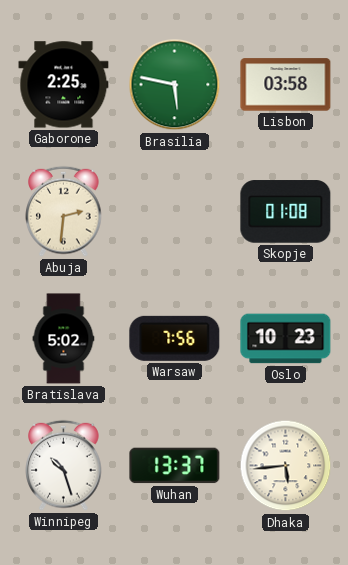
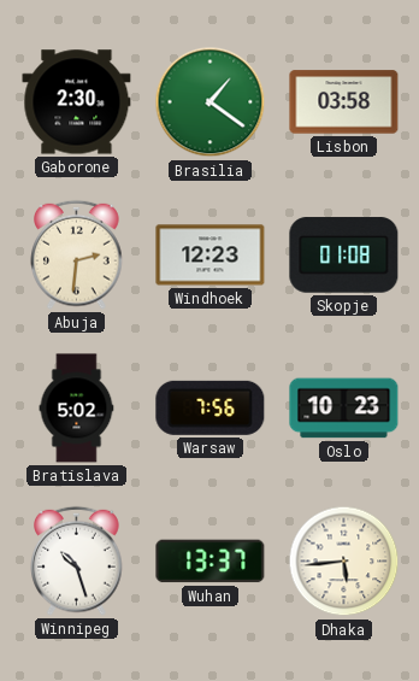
Gaborone: 2:25 -> 2:30 (77, 102)
Brasilia: 5:47 -> 1:21 (211, 102)
Windhoek: none -> 12:23 (211, 256)
